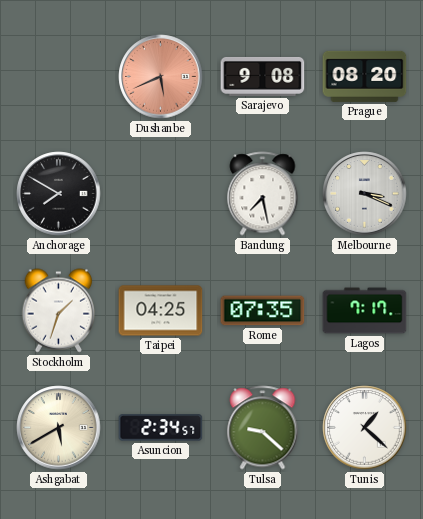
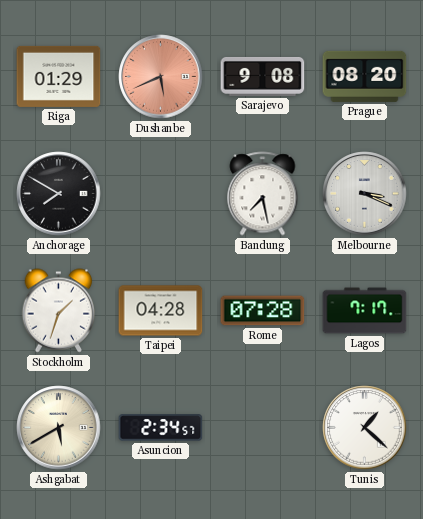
Riga: none -> 01:29 (59, 76)
Taipei: 04:25 -> 04:28 (161, 311)
Rome: 07:35 -> 07:28 (263, 311)
Tulsa: 9:22 -> none (263, 428)
